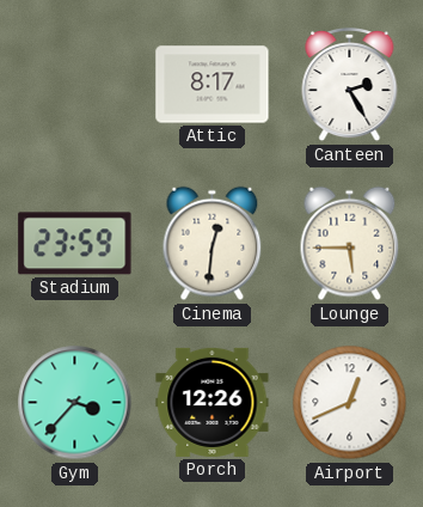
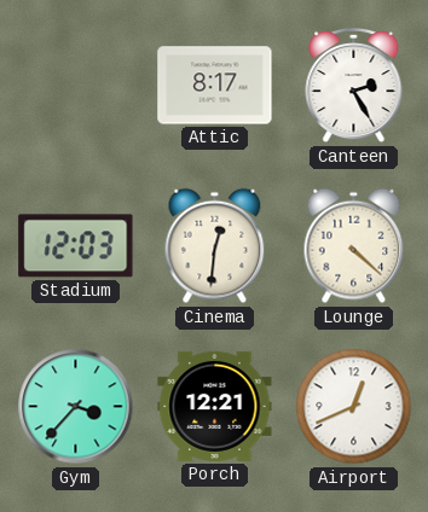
Stadium: 23:59 -> 12:03 (76, 246)
Lounge: 5:45 -> 4:22 (354, 246)
Porch: 12:26 -> 12:21 (215, 406)
